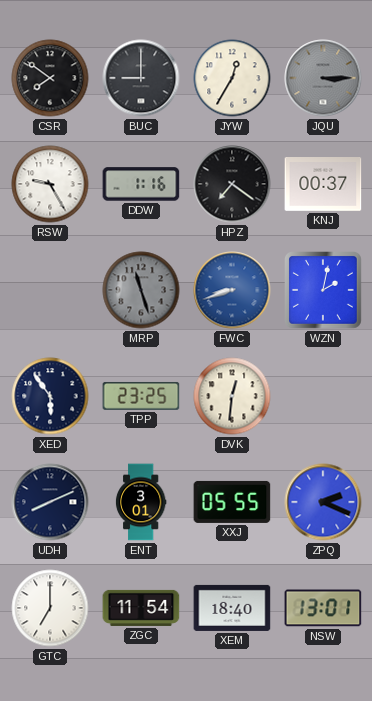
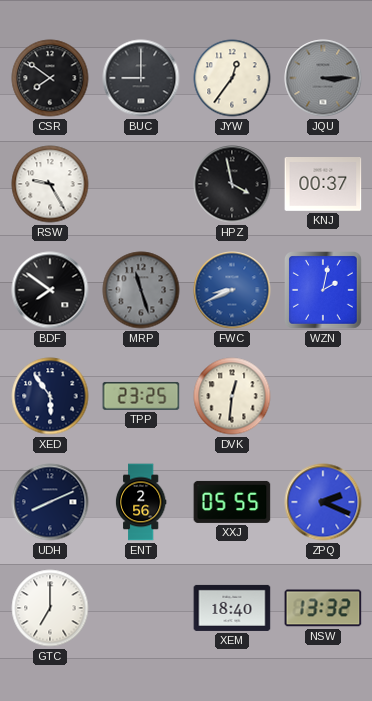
JYW: 12:35 -> 12:36 (232, 78)
DDW: 1:16 -> none (141, 184)
HPZ: 7:21 -> 3:58 (232, 184)
BDF: none -> 7:51 (50, 290)
FWC: 8:42 -> 8:41 (232, 290)
ENT: 3:01 -> 2:56 (141, 502)
ZGC: 11:54 -> none (141, 608)
NSW: 13:01 -> 13:32 (323, 608)
